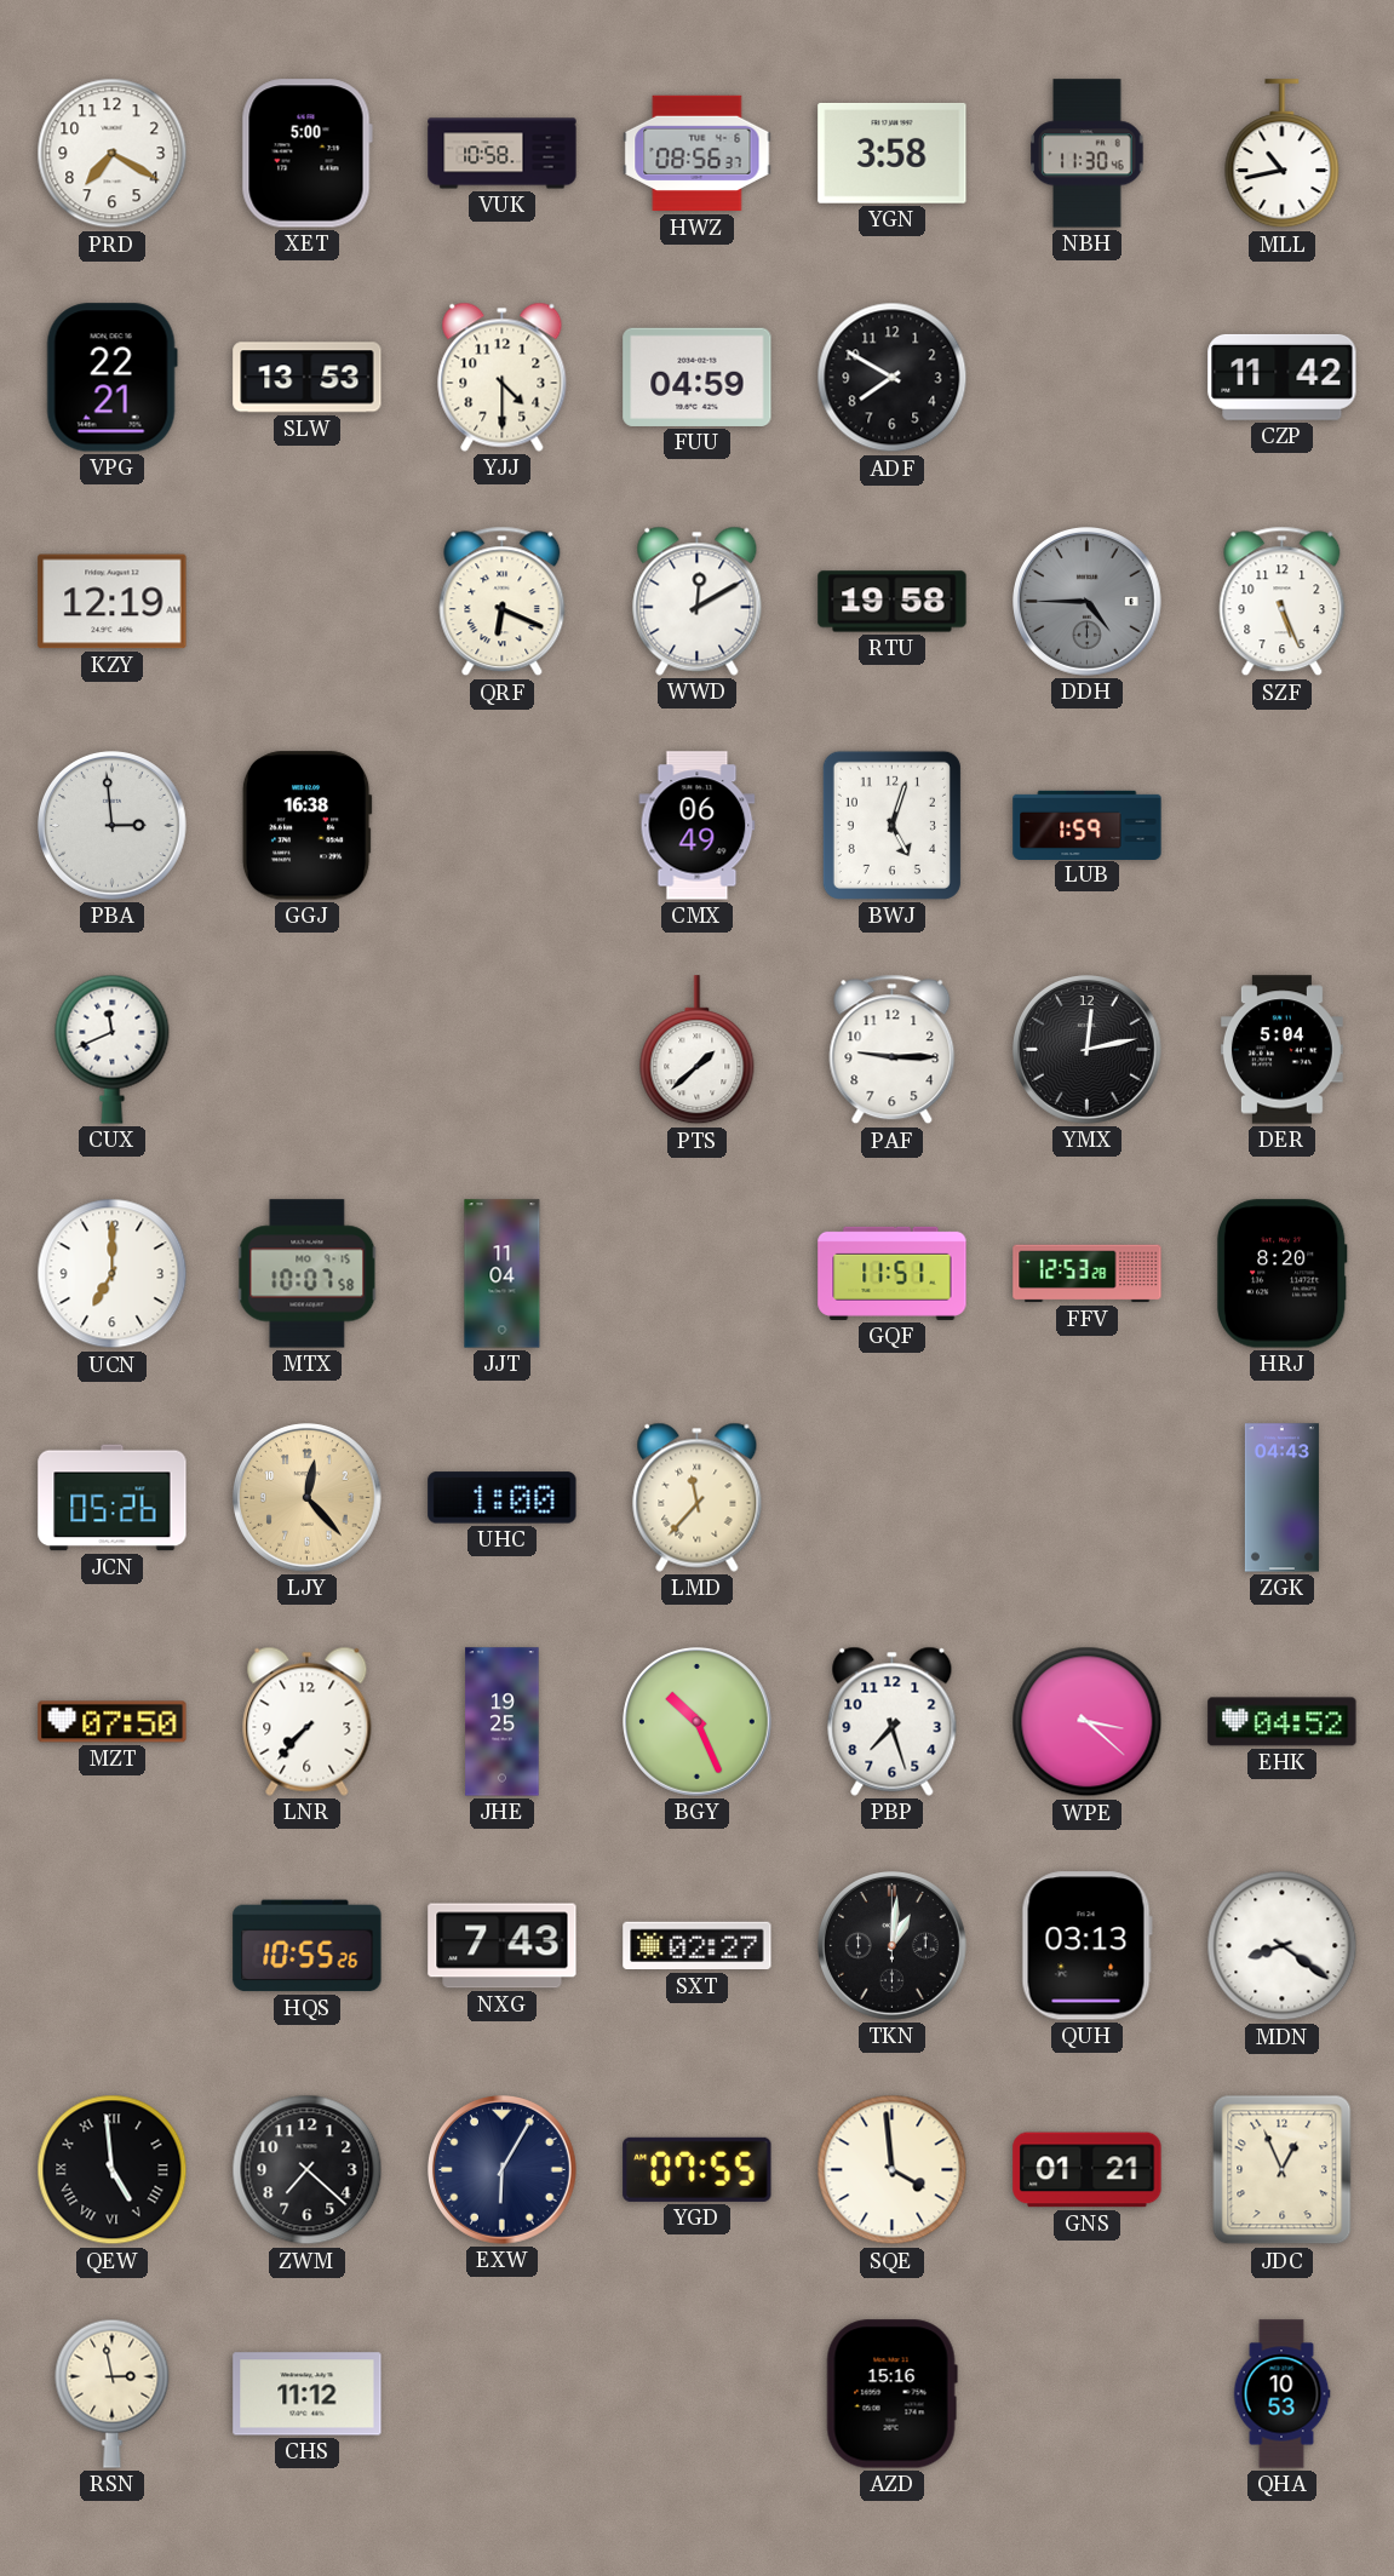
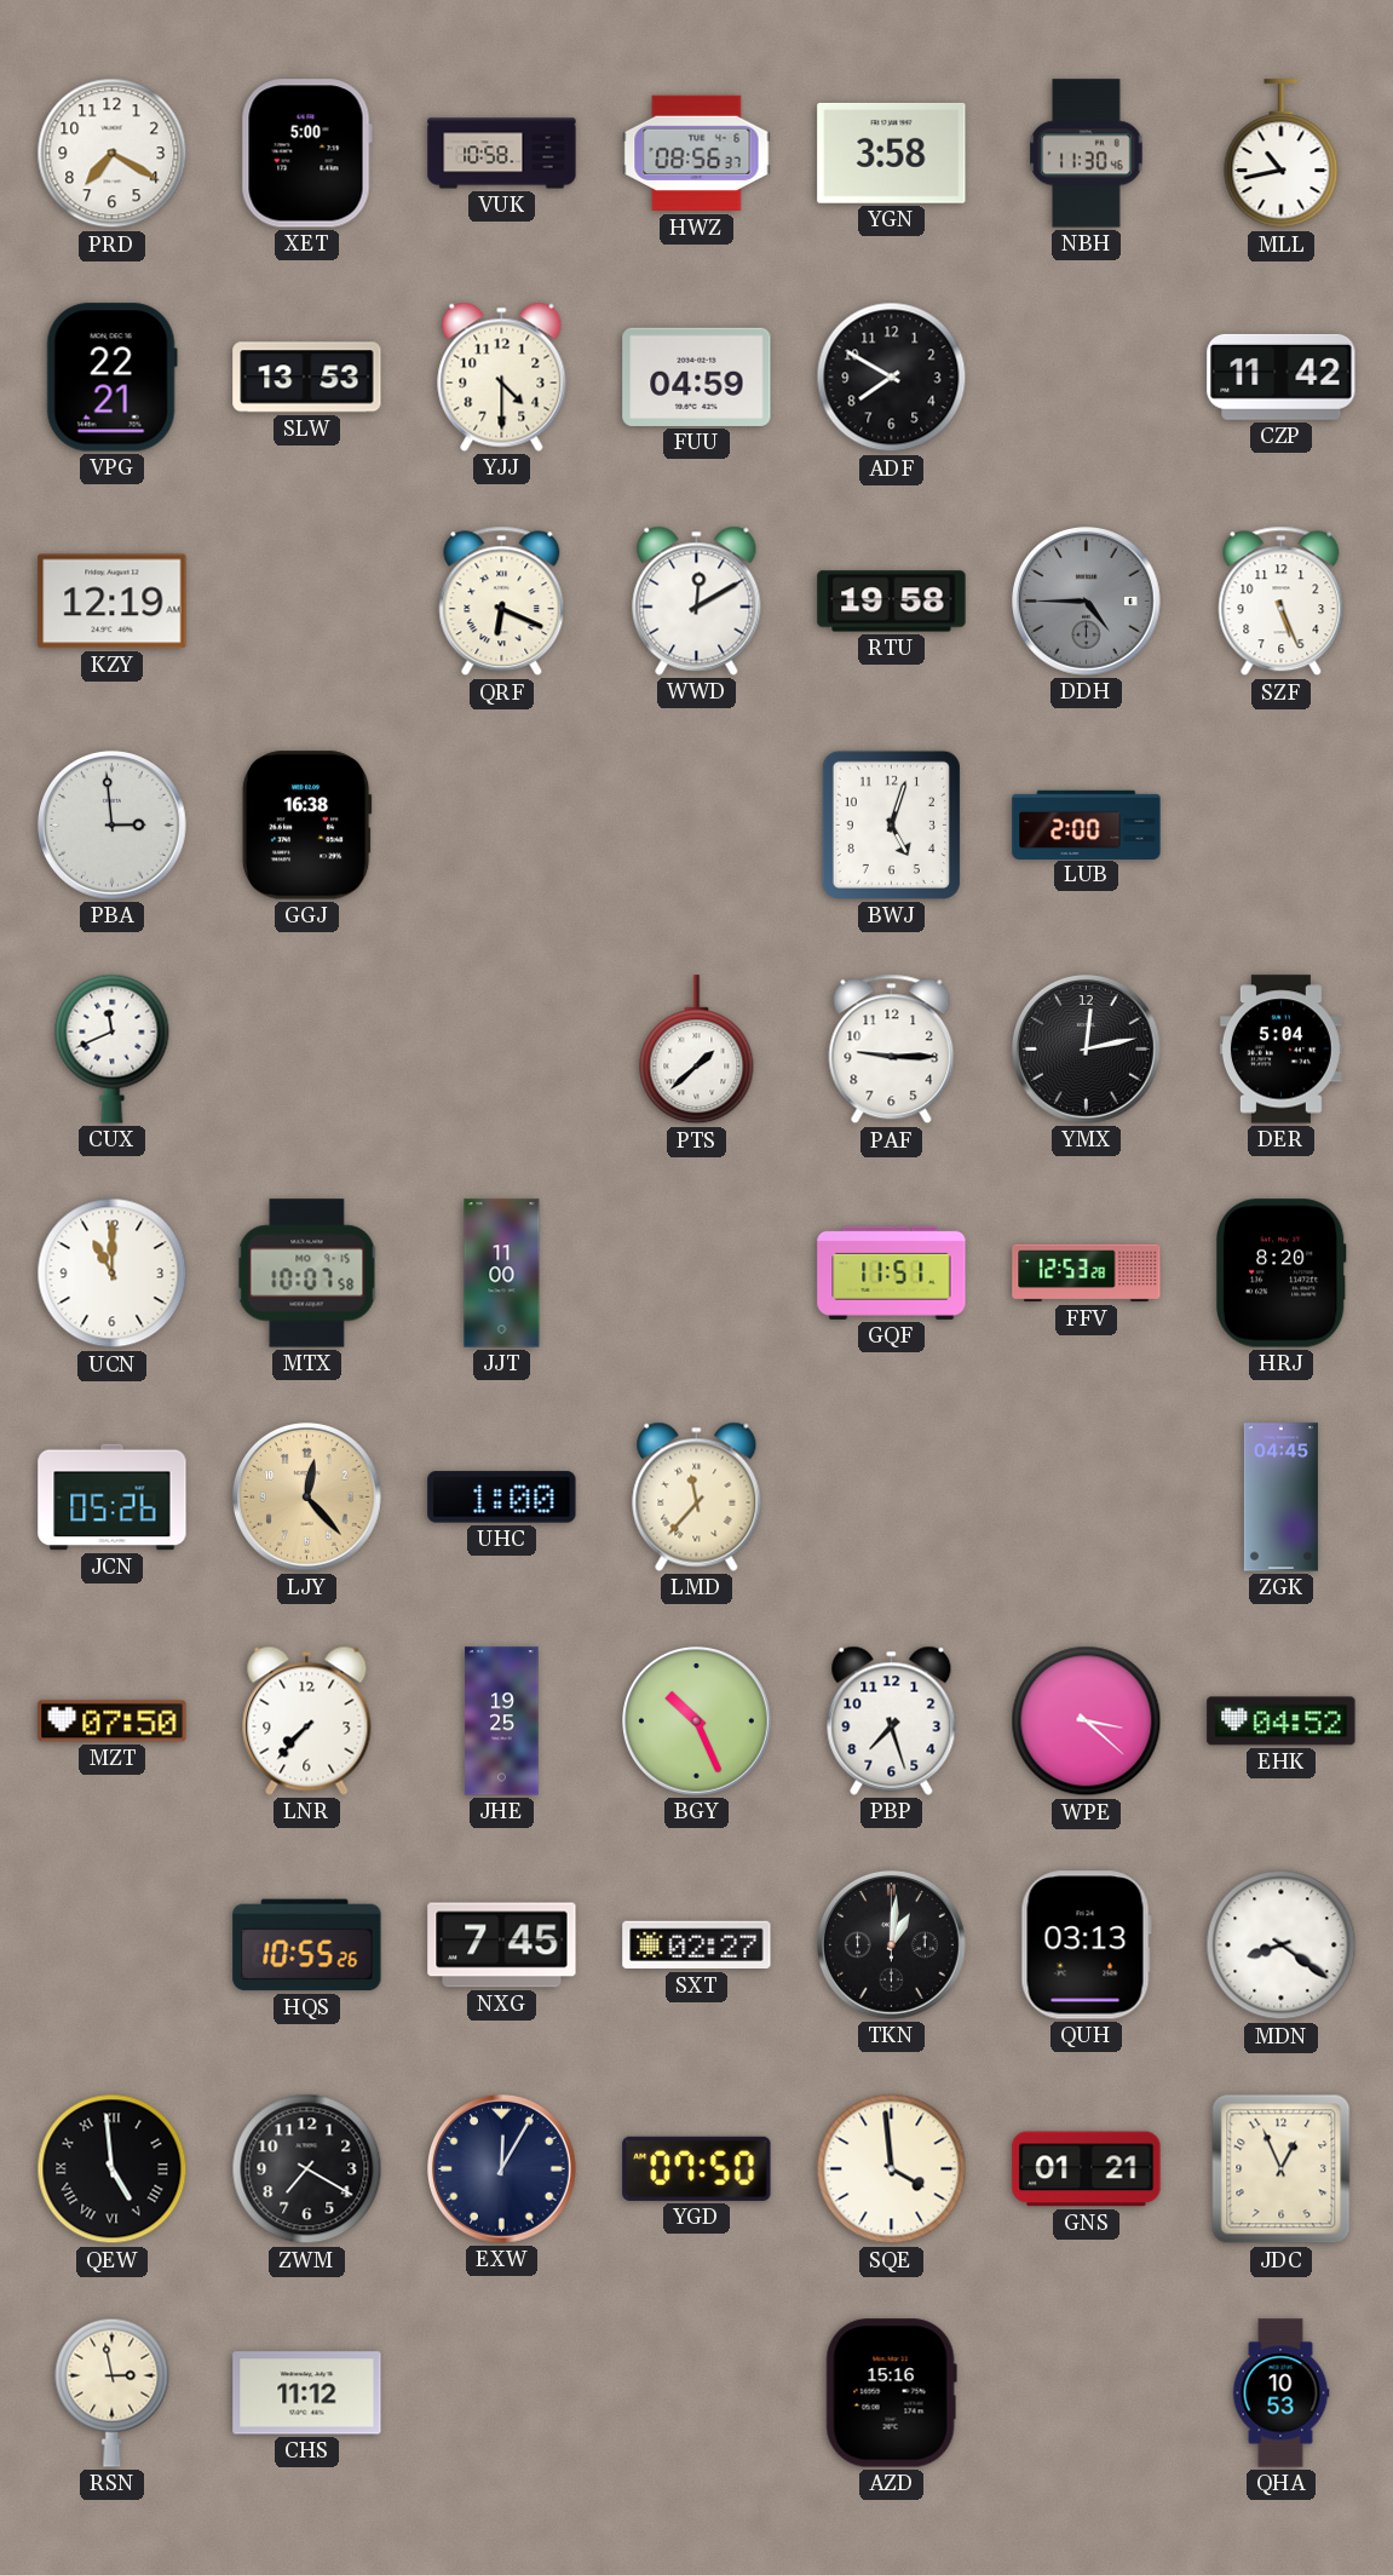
CMX: 06:49 -> none (698, 826)
LUB: 1:59 -> 2:00 (1087, 824)
UCN: 7:00 -> 11:00 (113, 1274)
JJT: 11:04 -> 11:00 (502, 1274)
ZGK: 04:43 -> 04:45 (1280, 1498)
NXG: 7:43 -> 7:45 (502, 1945)
ZWM: 7:22 -> 7:20 (307, 2169)
EXW: 6:05 -> 12:05 (502, 2169)
YGD: 07:55 -> 07:50 (697, 2168)
